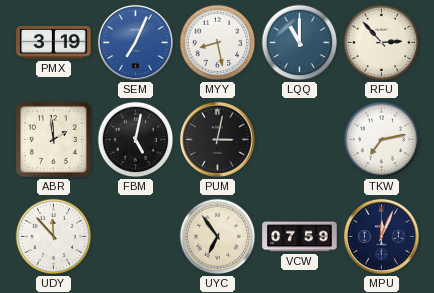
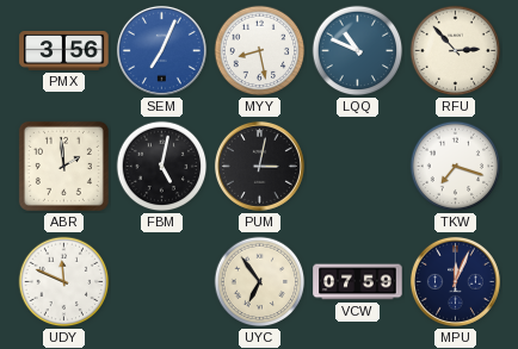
PMX: 3:19 -> 3:56 (64, 50)
LQQ: 11:00 -> 10:49 (358, 51)
TKW: 7:13 -> 7:18 (456, 167)
UDY: 11:53 -> 11:49 (64, 282)
